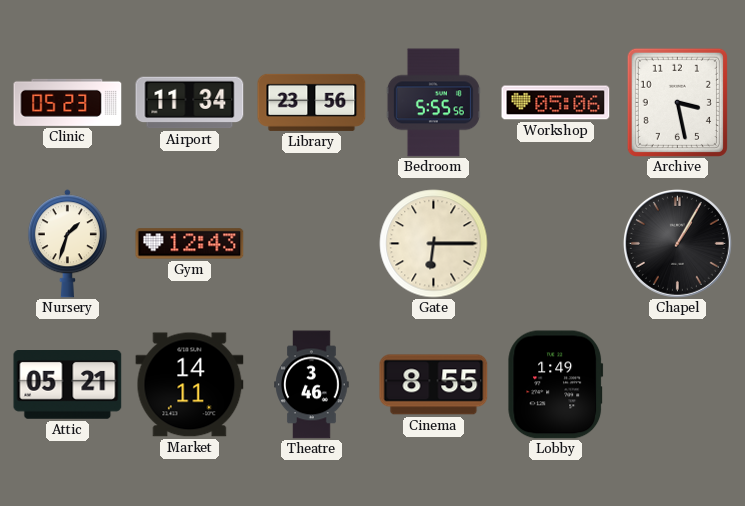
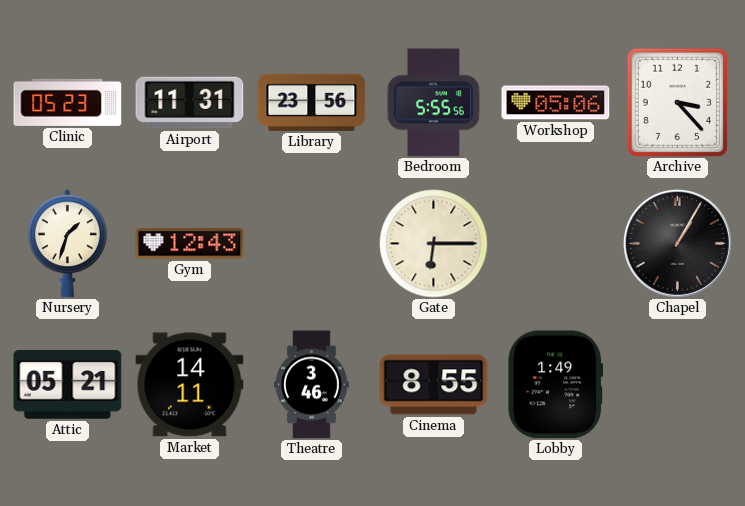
Airport: 11:34 -> 11:31 (190, 103)
Archive: 3:28 -> 3:23 (677, 102)
